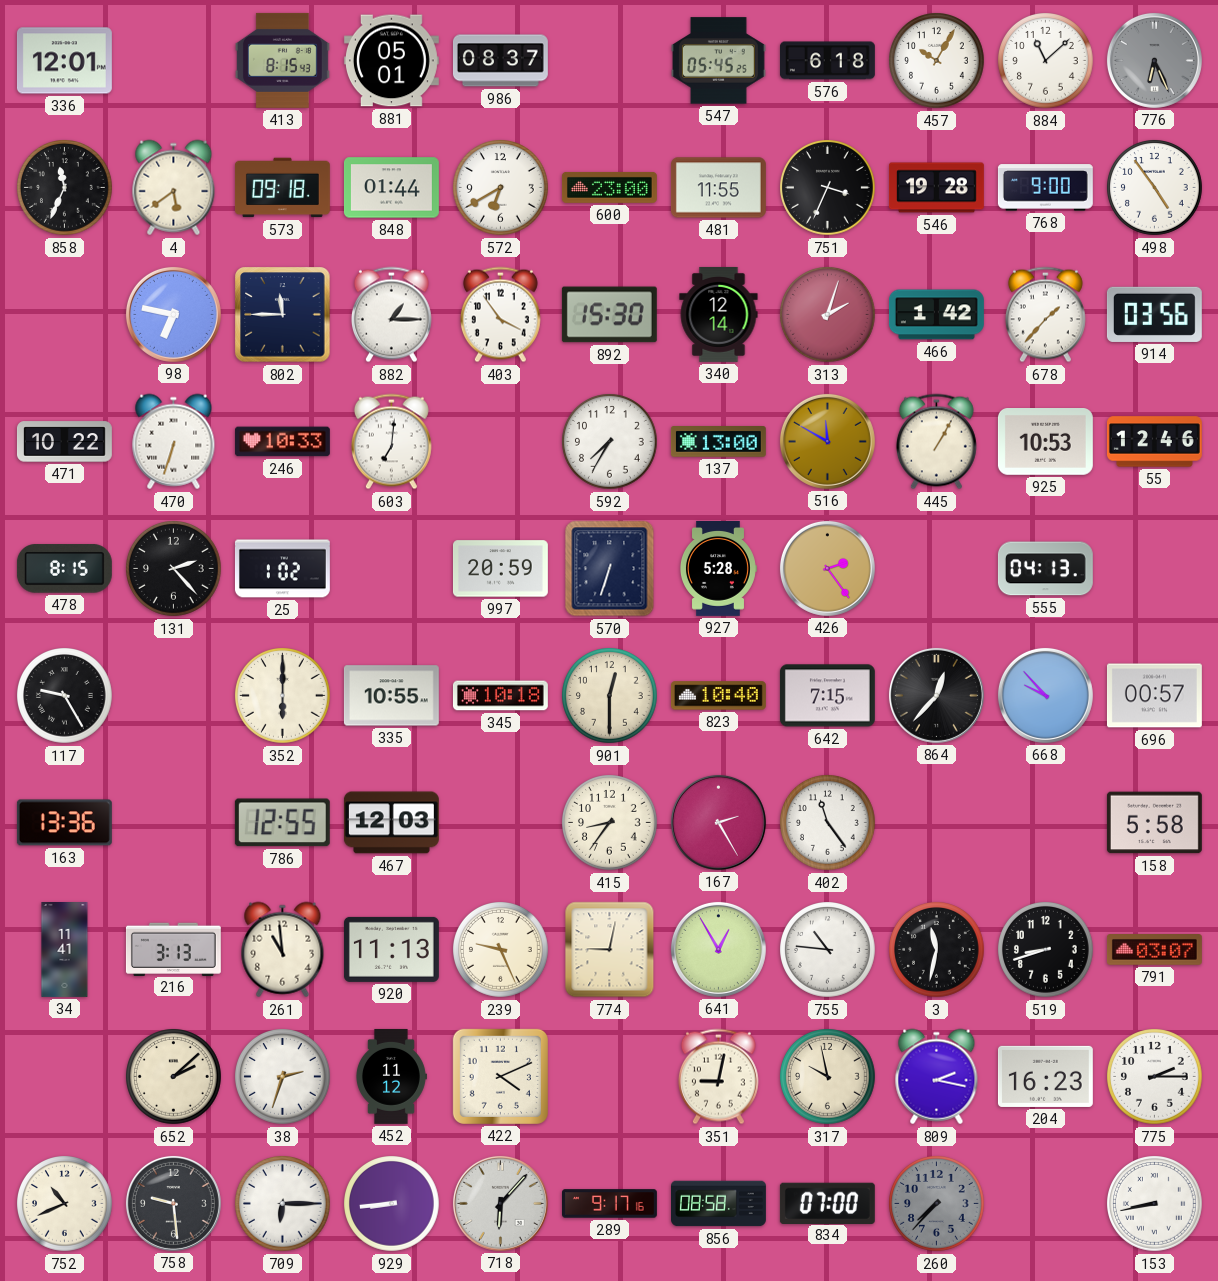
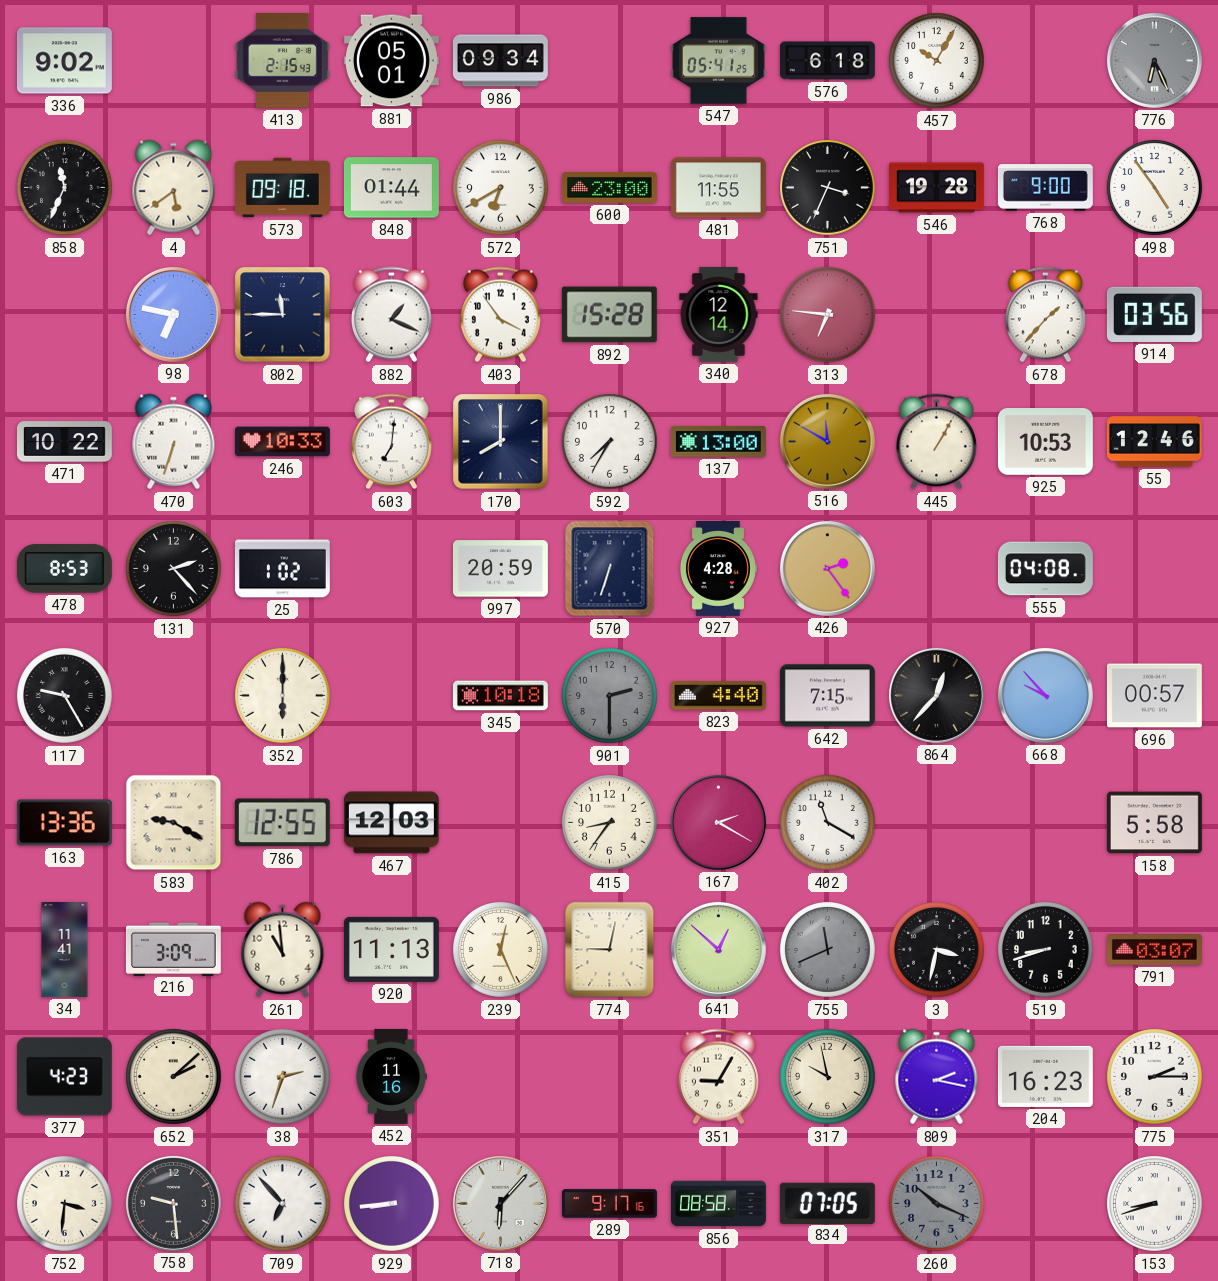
336: 12:01 -> 9:02 (64, 61)
413: 8:15 -> 2:15 (282, 60)
986: 08:37 -> 09:34 (500, 61)
547: 05:45 -> 05:41 (718, 61)
884: 11:08 -> none (1046, 61)
882: 1:15 -> 1:19 (391, 315)
892: 15:30 -> 15:28 (609, 315)
313: 2:03 -> 6:46 (828, 315)
466: 1:42 -> none (936, 315)
170: none -> 8:00 (501, 442)
478: 8:15 -> 8:53 (64, 569)
927: 5:28 -> 4:28 (718, 568)
555: 04:13 -> 04:08 (1045, 569)
335: 10:55 -> none (391, 696)
901: 12:30 -> 2:30 (610, 696)
901 dial: cream -> grey (610, 696)
823: 10:40 -> 4:40 (718, 696)
583: none -> 9:20 (174, 823)
167: 2:25 -> 2:20 (718, 822)
402: 11:24 -> 11:20 (828, 823)
216: 3:13 -> 3:09 (173, 949)
239: 9:26 -> 12:26 (501, 950)
641: 12:55 -> 12:52 (718, 949)
755: 10:46 -> 11:41 (828, 950)
755 dial: white -> grey (828, 950)
3: 11:32 -> 3:32 (937, 950)
377: none -> 4:23 (64, 1077)
452: 11:12 -> 11:16 (391, 1076)
422: 4:11 -> none (500, 1076)
351: 9:02 -> 9:05 (718, 1077)
752: 10:41 -> 3:31 (65, 1204)
709: 6:15 -> 6:53 (283, 1204)
834: 07:00 -> 07:05 (827, 1203)
260: 7:37 -> 10:19 (937, 1204)
153: 8:43 -> 8:42 (1155, 1204)
